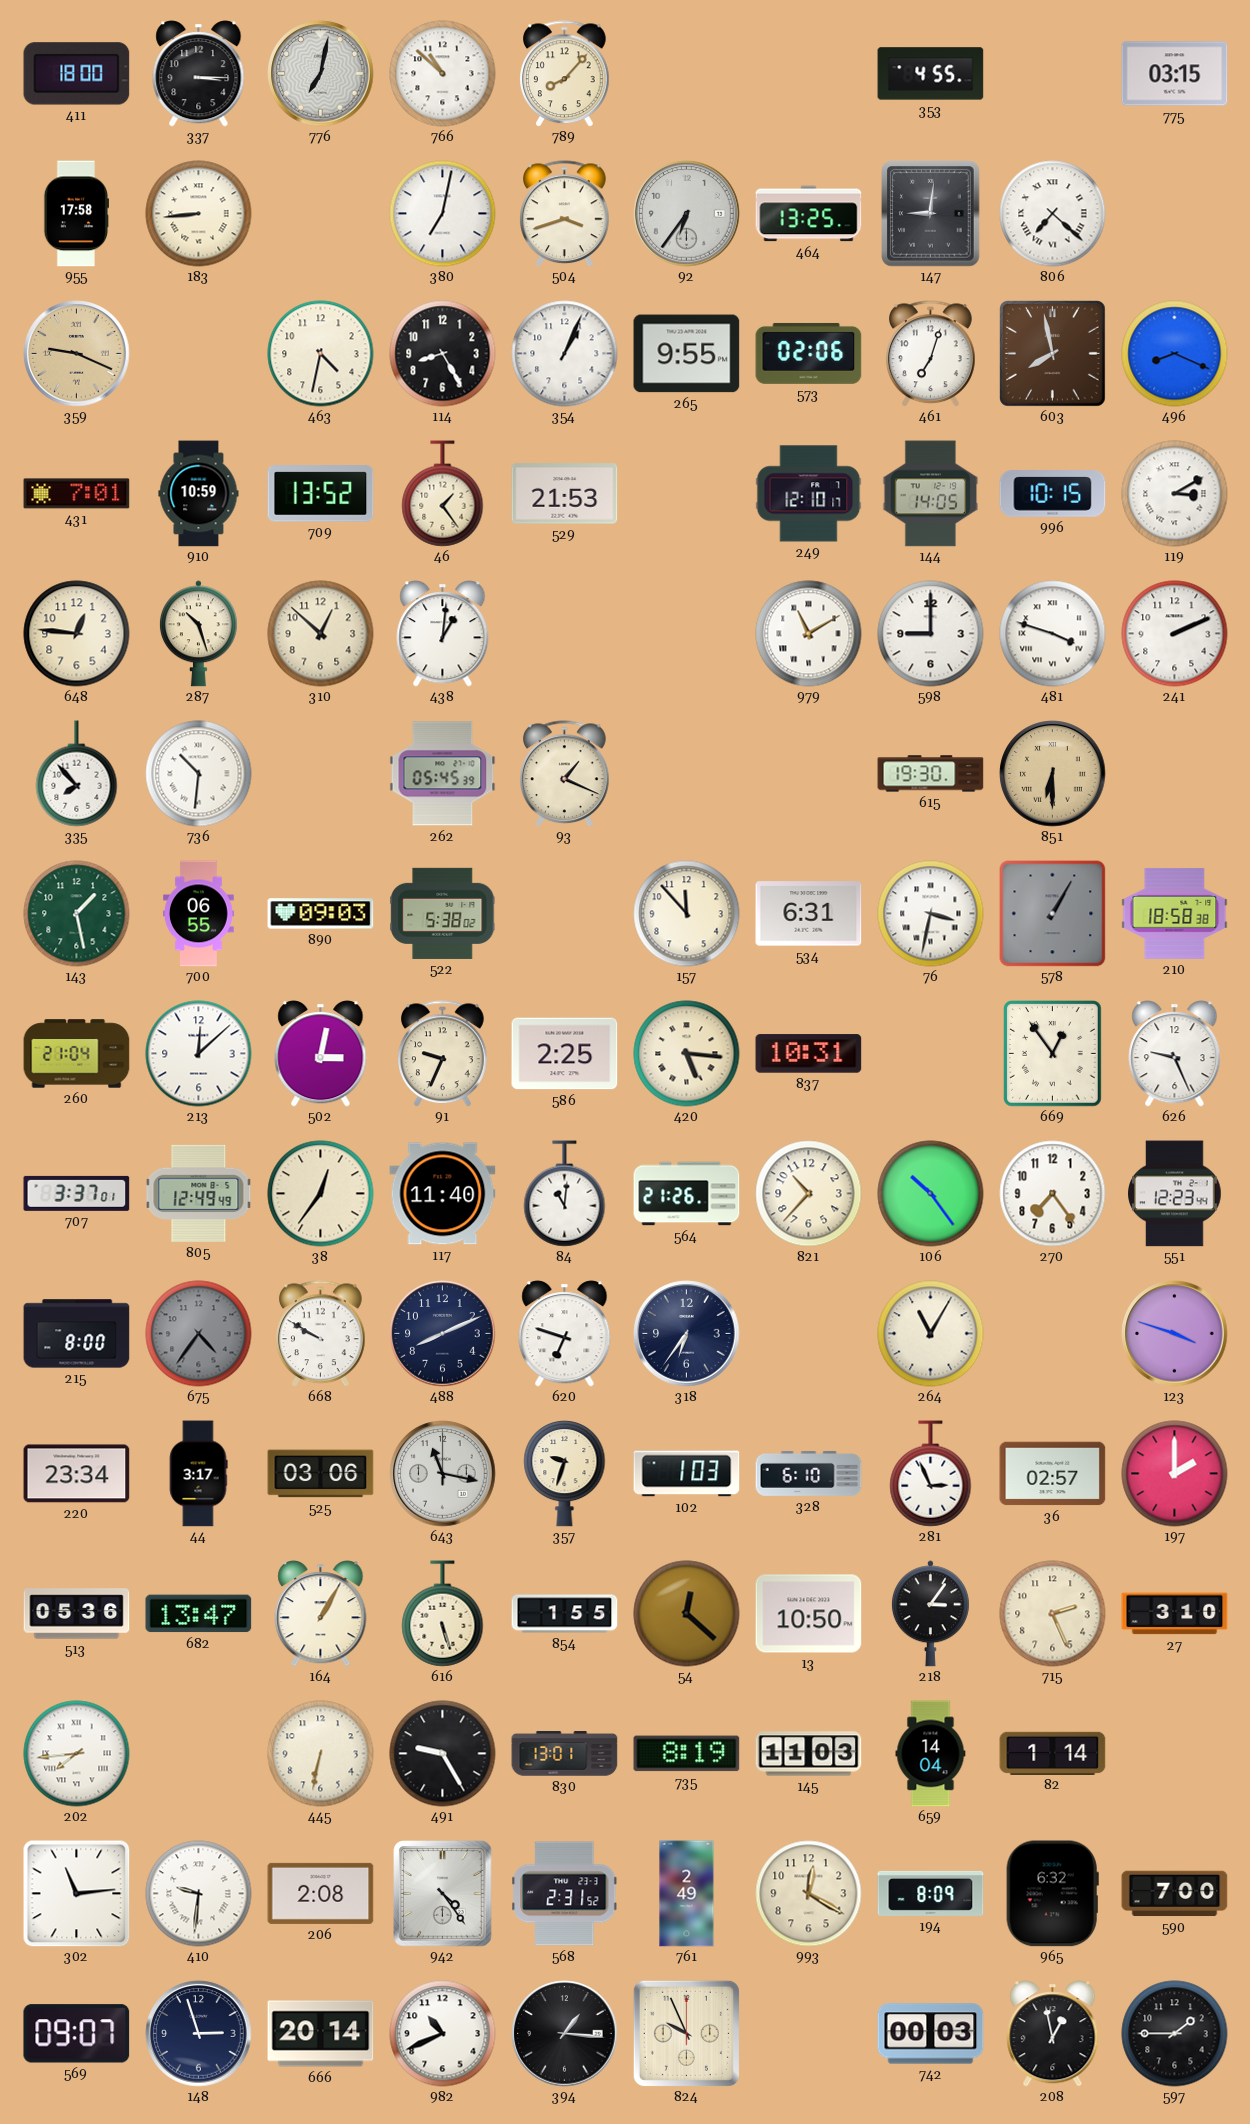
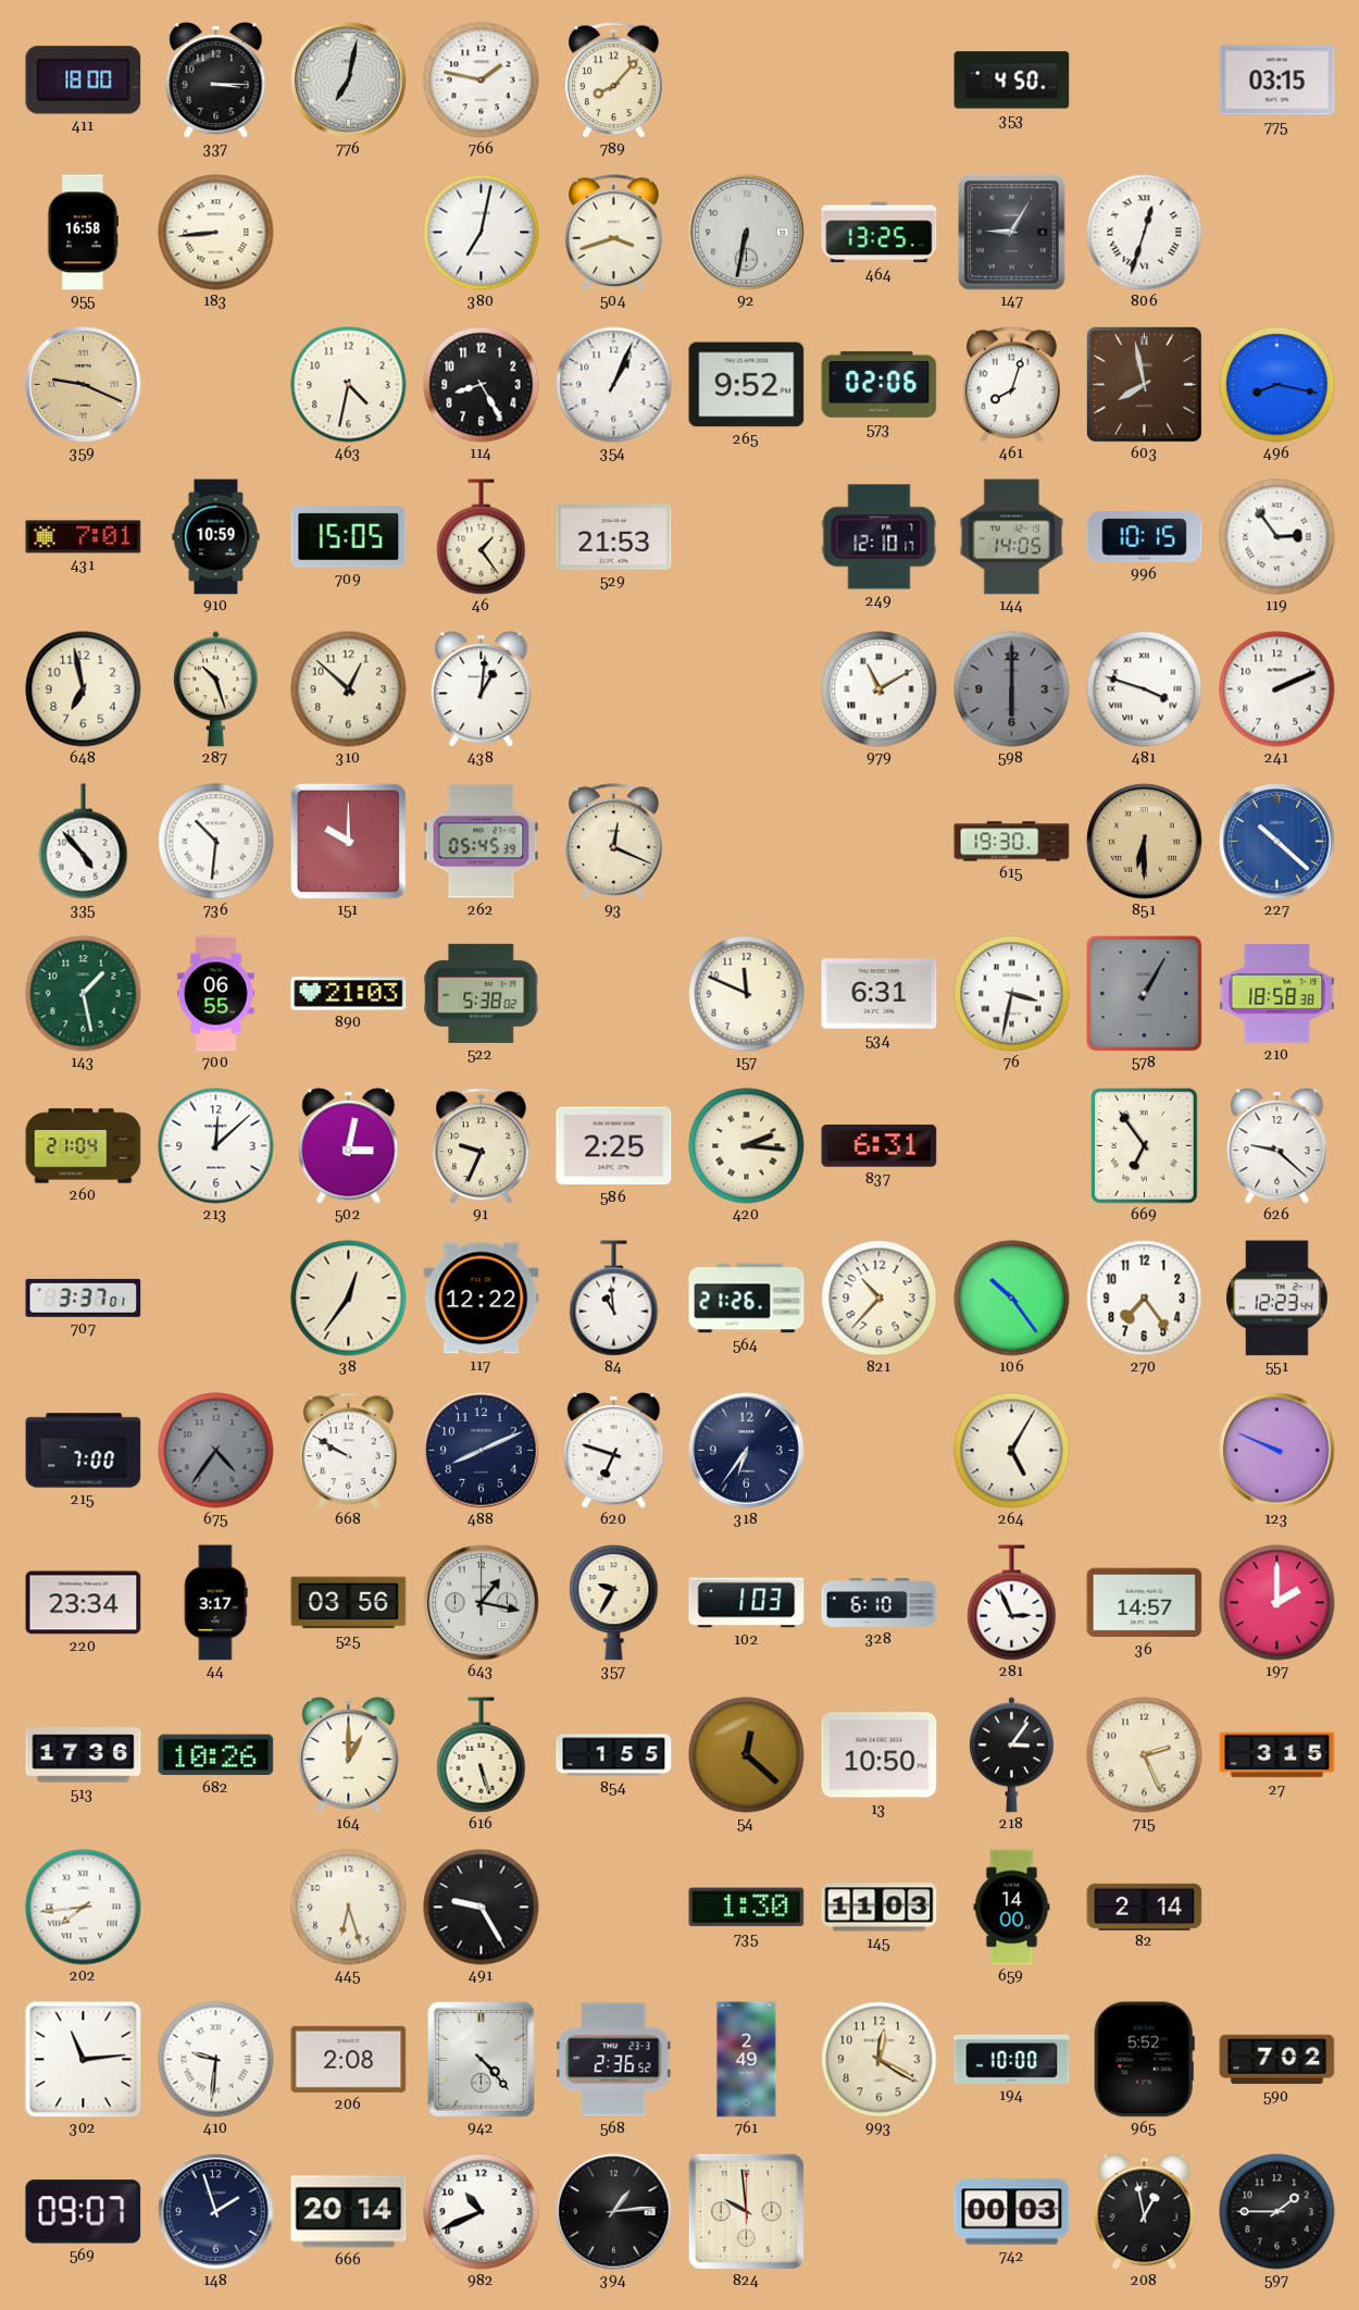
766: 10:52 -> 1:47 (482, 80)
353: 4:55 -> 4:50 (1012, 80)
955: 17:58 -> 16:58 (82, 233)
92: 6:36 -> 6:32 (747, 233)
147: 9:01 -> 9:05 (1012, 233)
806: 7:22 -> 12:33 (1145, 233)
265: 9:55 -> 9:52 (747, 385)
461: 7:03 -> 8:03 (1012, 385)
496: 8:19 -> 8:17 (1277, 385)
709: 13:52 -> 15:05 (349, 537)
119: 3:10 -> 2:54 (1277, 537)
648: 12:46 -> 6:58 (84, 690)
598: 9:00 -> 6:00 (1012, 690)
598 dial: white -> grey (1012, 690)
335: 7:53 -> 4:53 (84, 842)
151: none -> 10:00 (348, 841)
93: 1:19 -> 12:19 (614, 842)
227: none -> 10:22 (1277, 842)
890: 09:03 -> 21:03 (349, 994)
157: 11:53 -> 11:49 (747, 994)
420: 5:16 -> 2:16 (747, 1146)
837: 10:31 -> 6:31 (880, 1146)
669: 12:54 -> 6:54 (1145, 1146)
626: 9:26 -> 9:22 (1277, 1146)
805: 12:49 -> none (199, 1193)
117: 11:40 -> 12:22 (482, 1299)
84: 11:01 -> 10:59 (614, 1299)
215: 8:00 -> 7:00 (84, 1451)
264: 11:05 -> 5:05 (1012, 1451)
123: 3:48 -> 9:49 (1277, 1451)
525: 03:06 -> 03:56 (349, 1603)
643: 11:17 -> 1:17 (482, 1603)
357: 9:33 -> 9:35 (614, 1603)
36: 02:57 -> 14:57 (1145, 1603)
513: 05:36 -> 17:36 (84, 1755)
682: 13:47 -> 10:26 (216, 1755)
164: 1:05 -> 1:00 (349, 1755)
27: 3:10 -> 3:15 (1277, 1755)
445: 6:32 -> 6:27 (349, 1908)
830: 13:01 -> none (565, 1754)
735: 8:19 -> 1:30 (747, 1908)
659: 14:04 -> 14:00 (1012, 1908)
82: 1:14 -> 2:14 (1145, 1907)
942: 4:24 -> 4:23 (482, 2060)
568: 2:31 -> 2:36 (614, 2060)
194: 8:09 -> 10:00 (1012, 2059)
965: 6:32 -> 5:52 (1144, 2060)
590: 7:00 -> 7:02 (1277, 2060)
148: 2:57 -> 1:57 (216, 2212)
394: 1:16 -> 1:14 (614, 2212)
824: 9:56 -> 9:59 (746, 2211)
